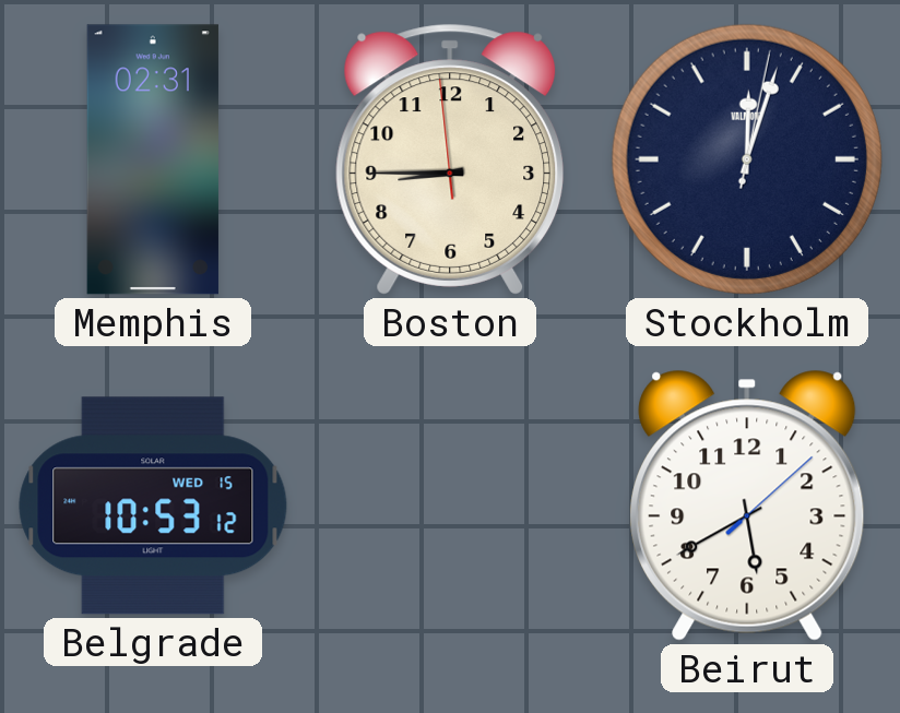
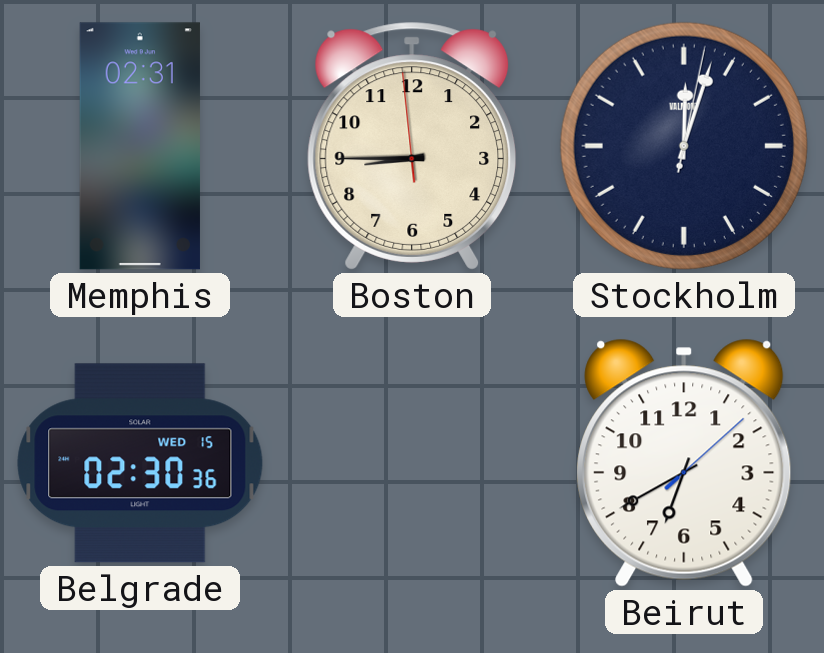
Belgrade: 10:53 -> 02:30 (140, 463)
Beirut: 5:40 -> 6:40 (684, 463)
